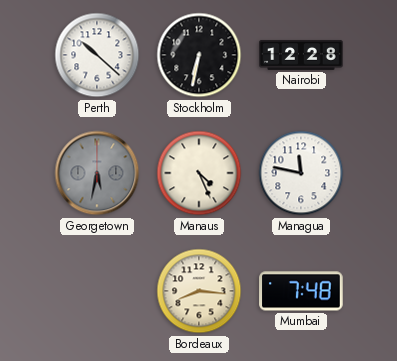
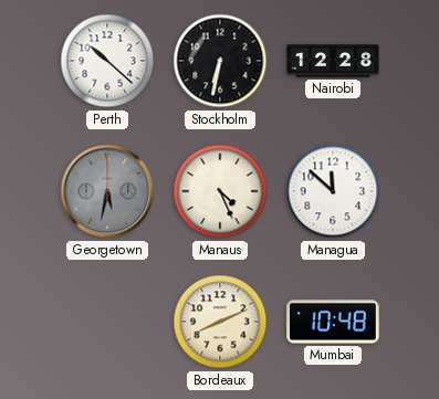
Managua: 11:47 -> 11:52 (333, 191)
Bordeaux: 8:16 -> 8:11 (220, 322)
Mumbai: 7:48 -> 10:48 (333, 322)
